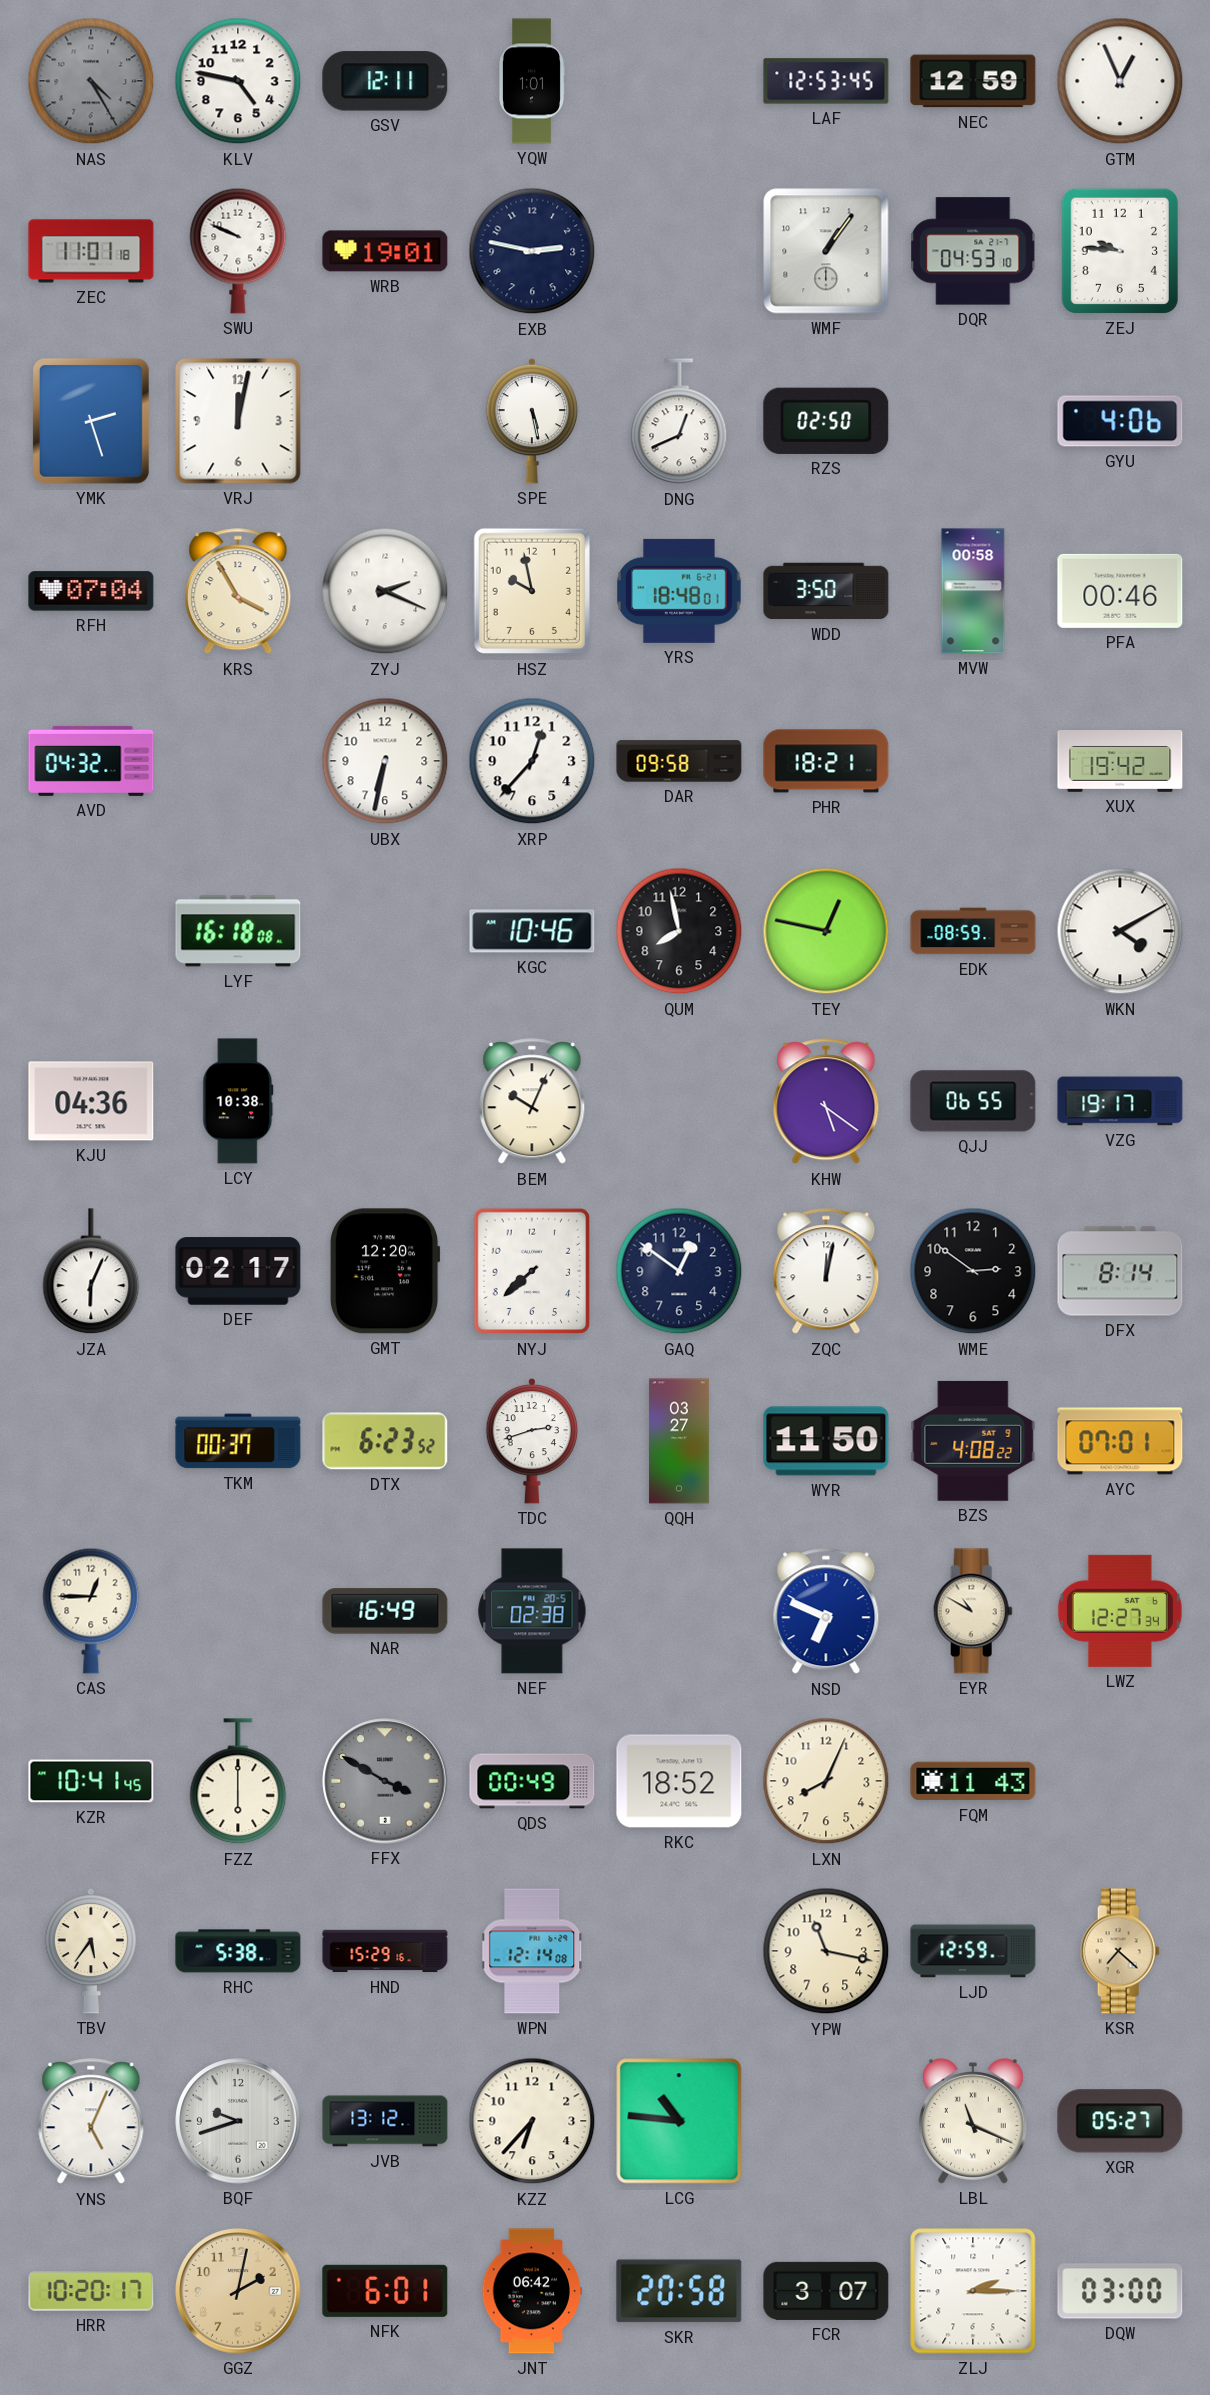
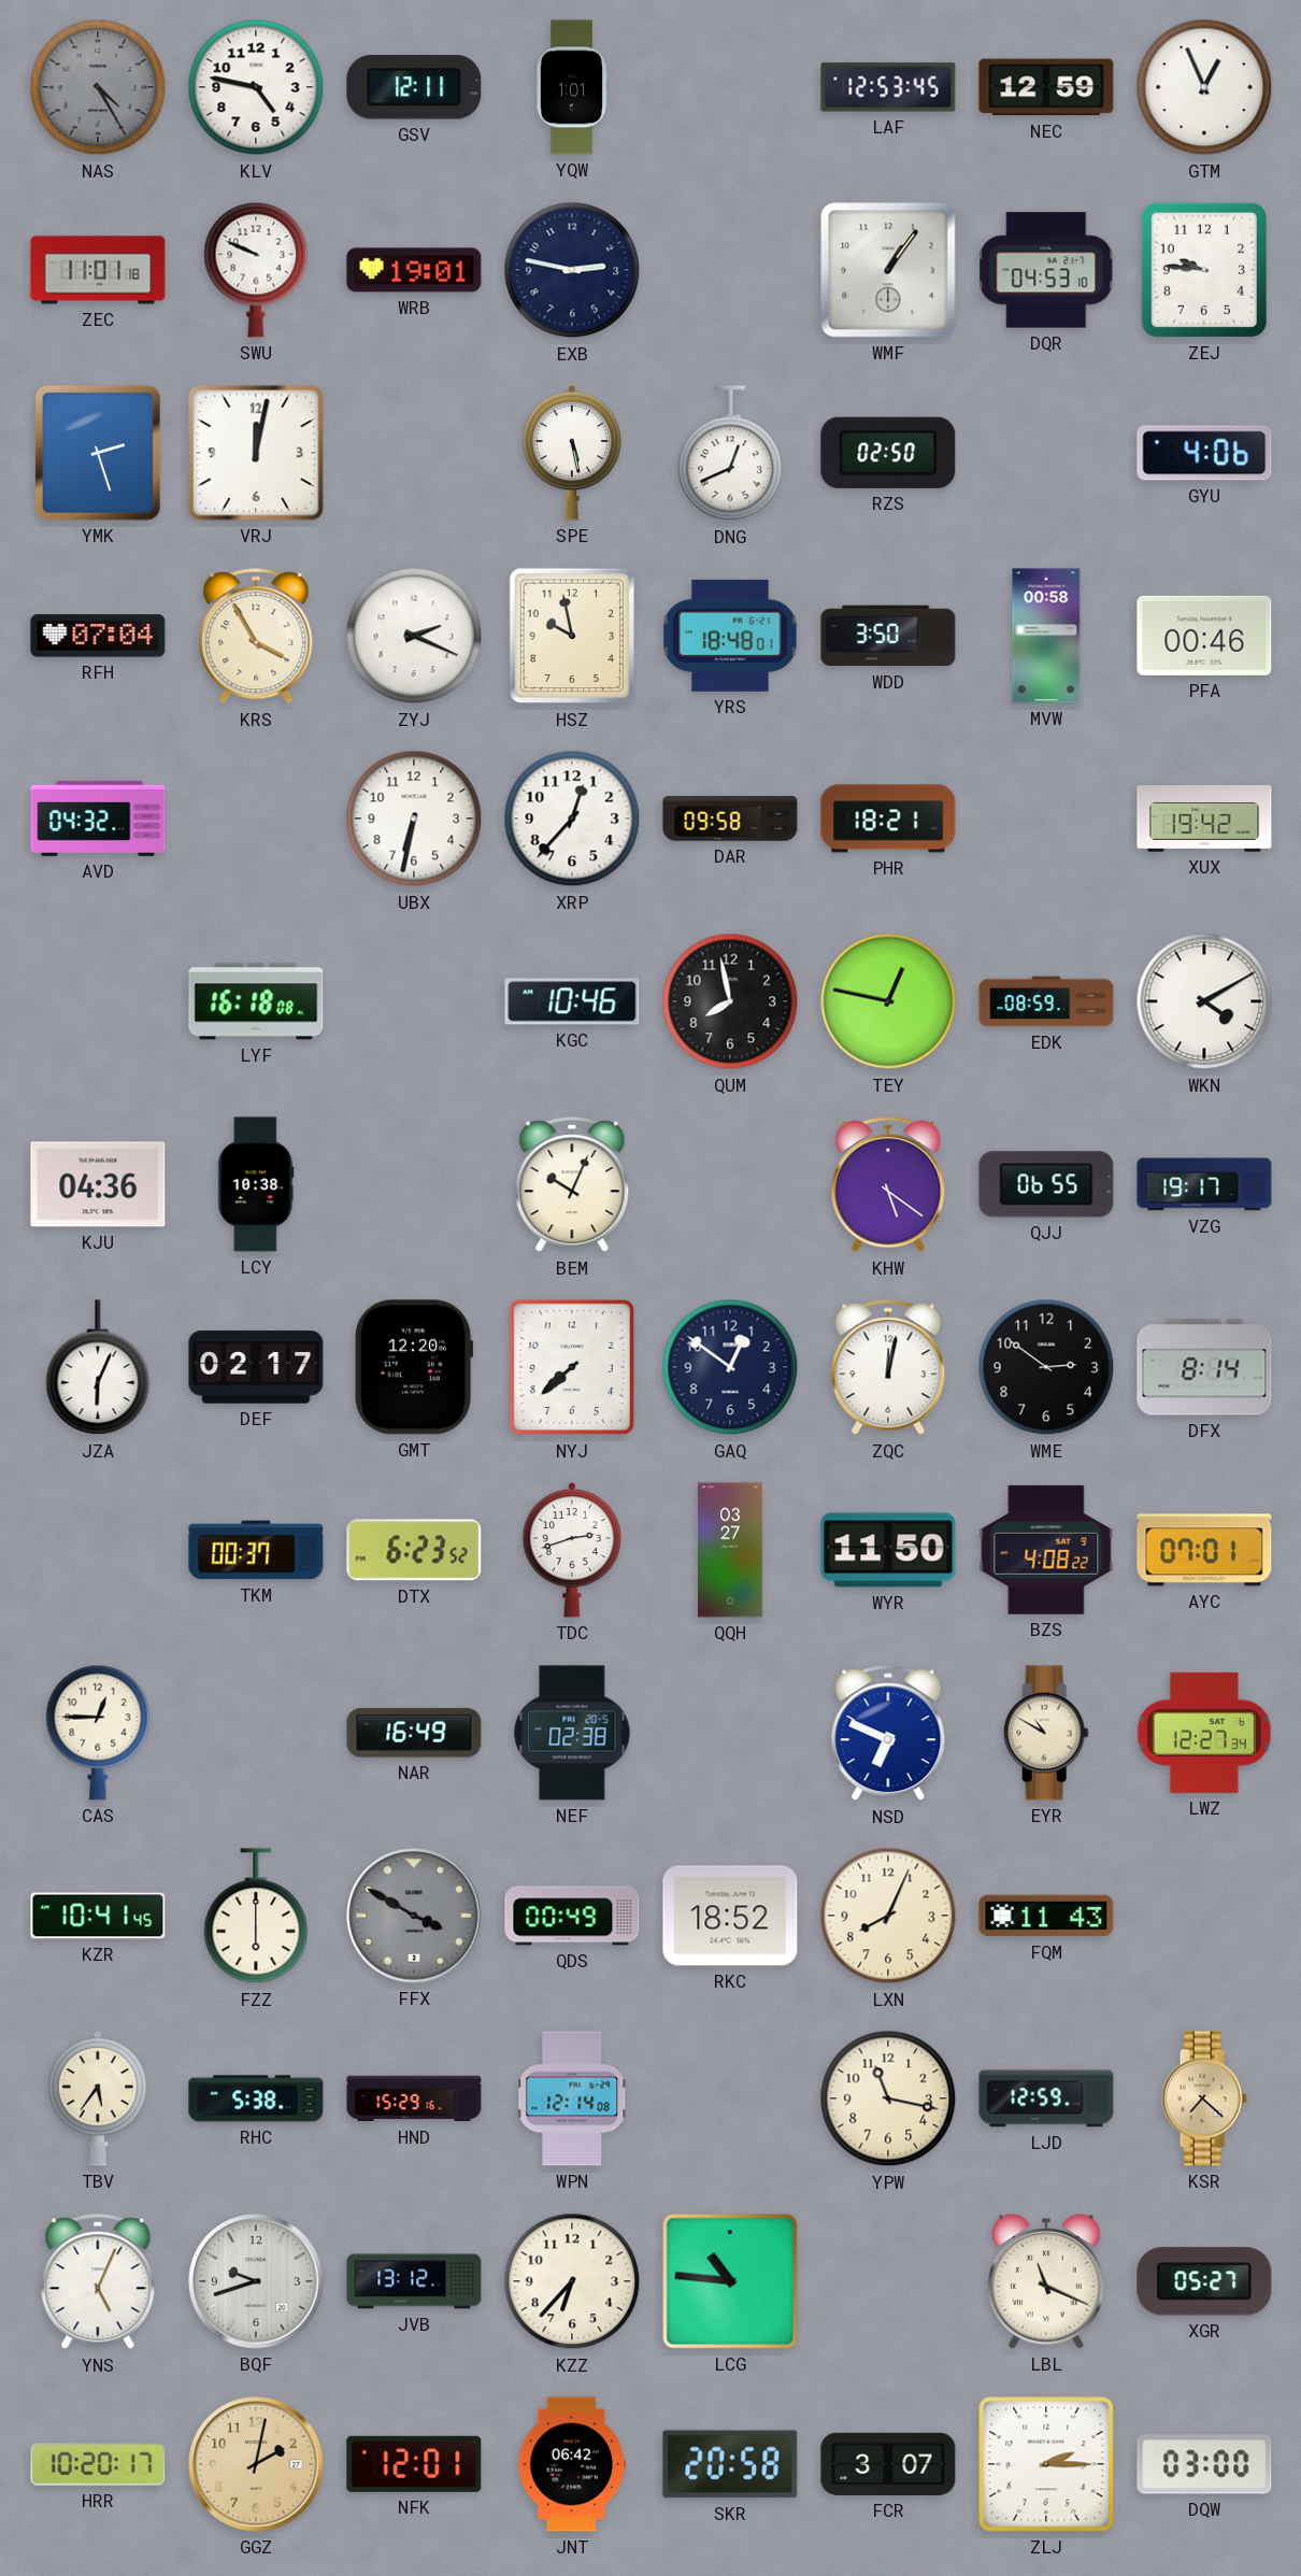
NFK: 6:01 -> 12:01 (414, 2464)
